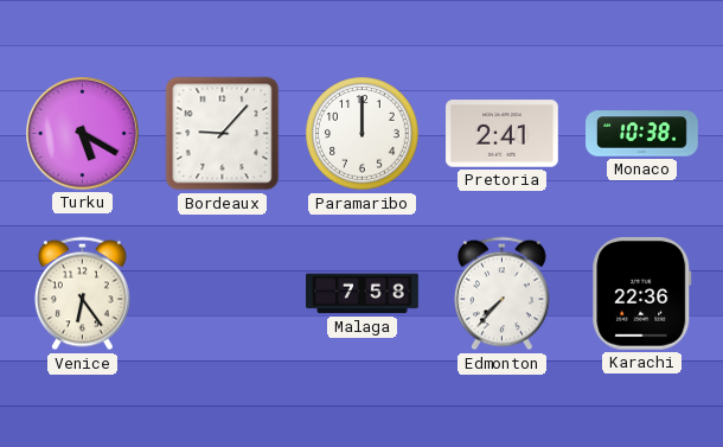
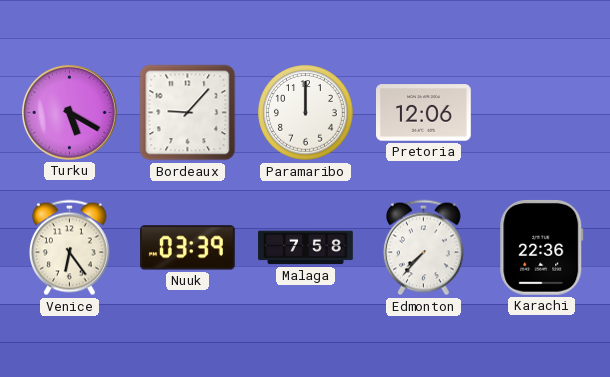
Pretoria: 2:41 -> 12:06 (424, 113)
Monaco: 10:38 -> none (642, 134)
Nuuk: none -> 03:39 (188, 248)
